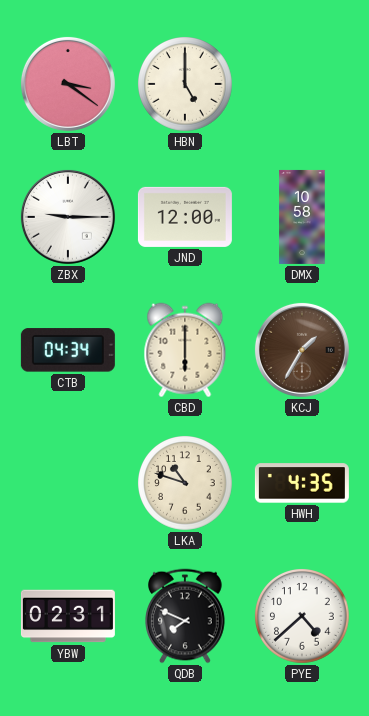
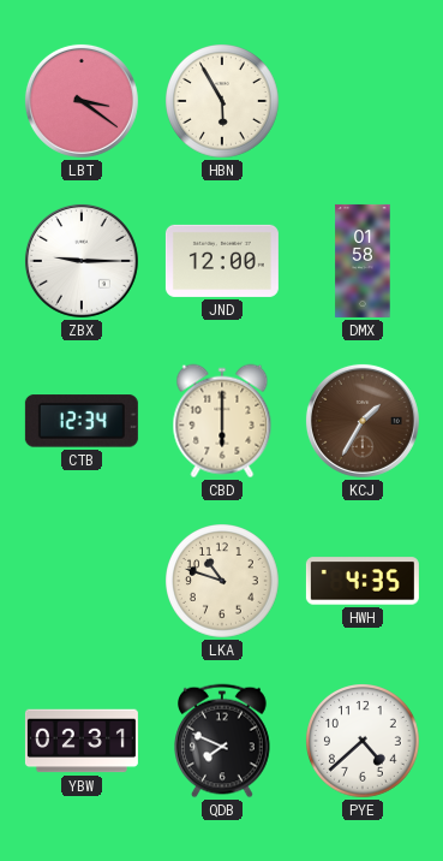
HBN: 5:00 -> 5:55 (223, 102)
DMX: 10:58 -> 01:58 (363, 261)
CTB: 04:34 -> 12:34 (82, 421)
